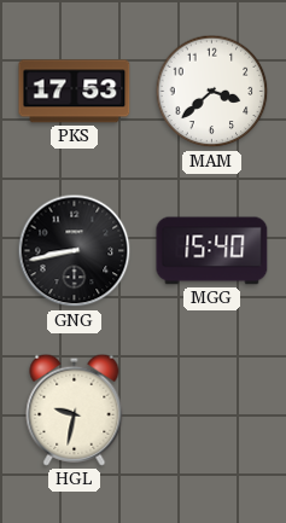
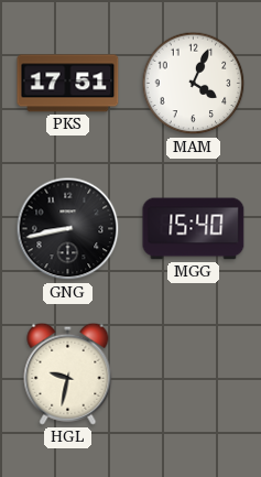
PKS: 17:53 -> 17:51 (68, 84)
MAM: 3:38 -> 4:04 (194, 84)
